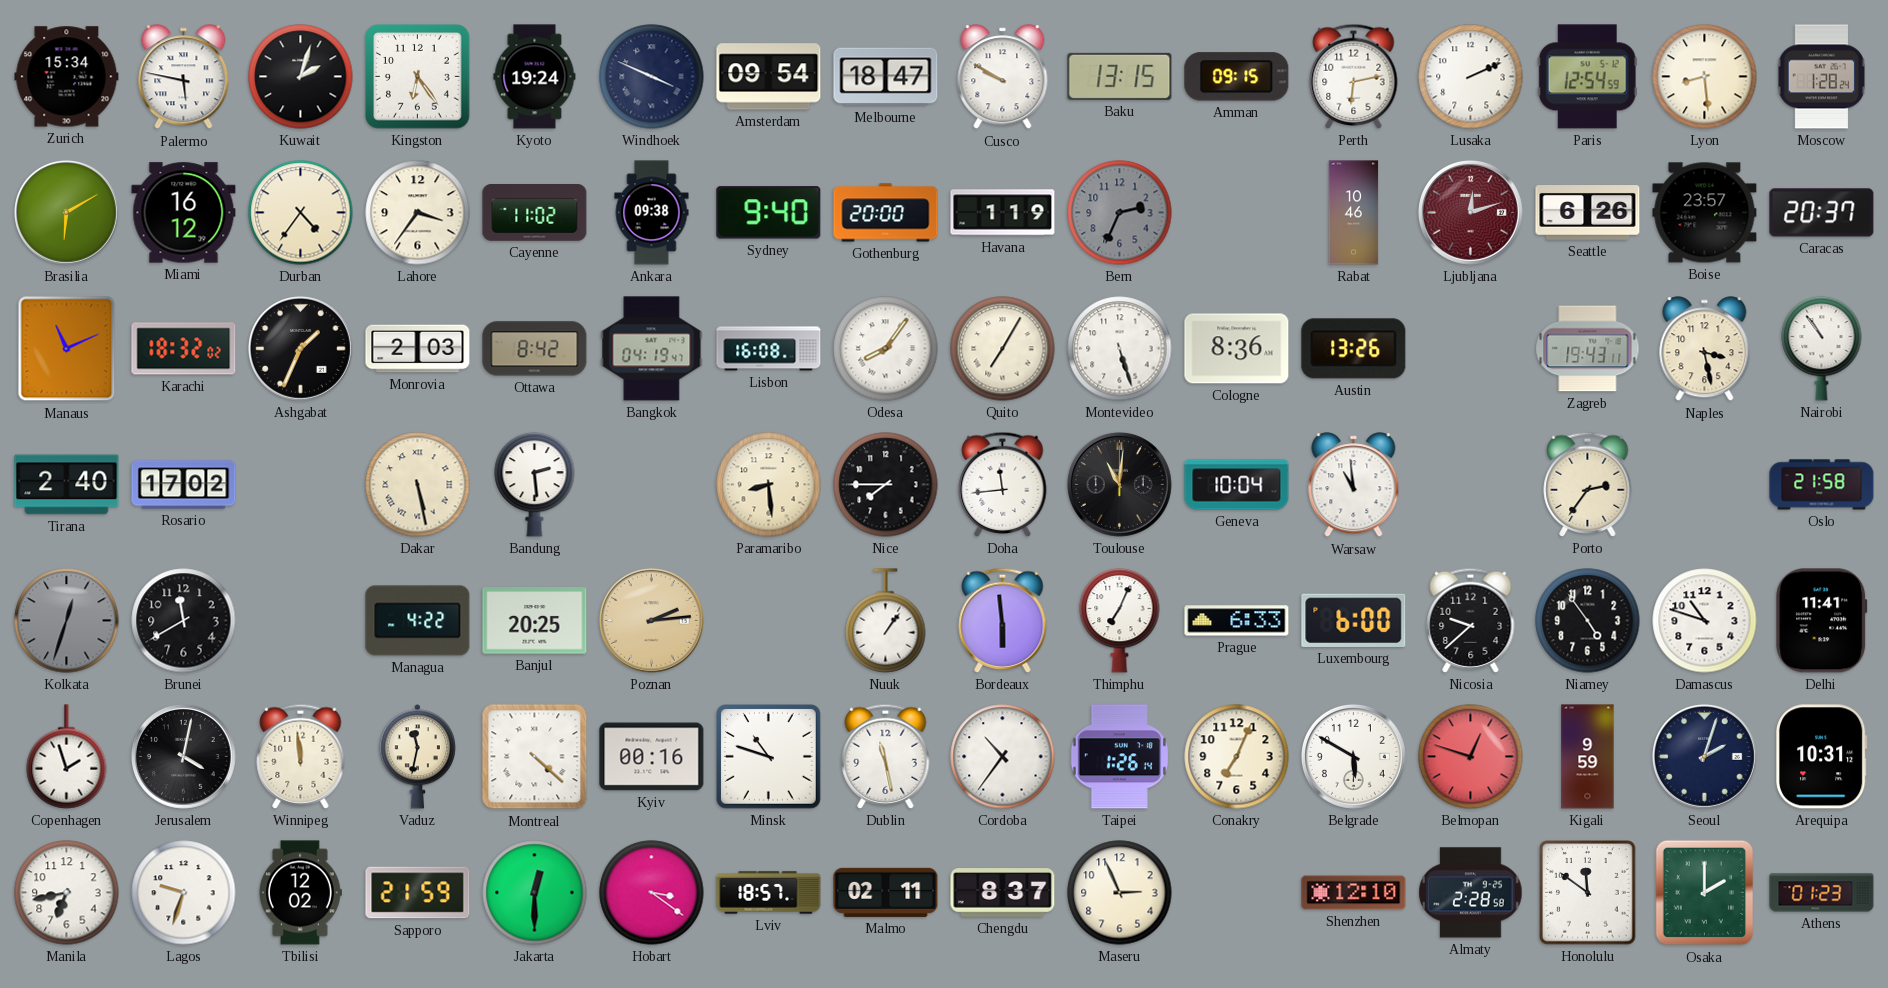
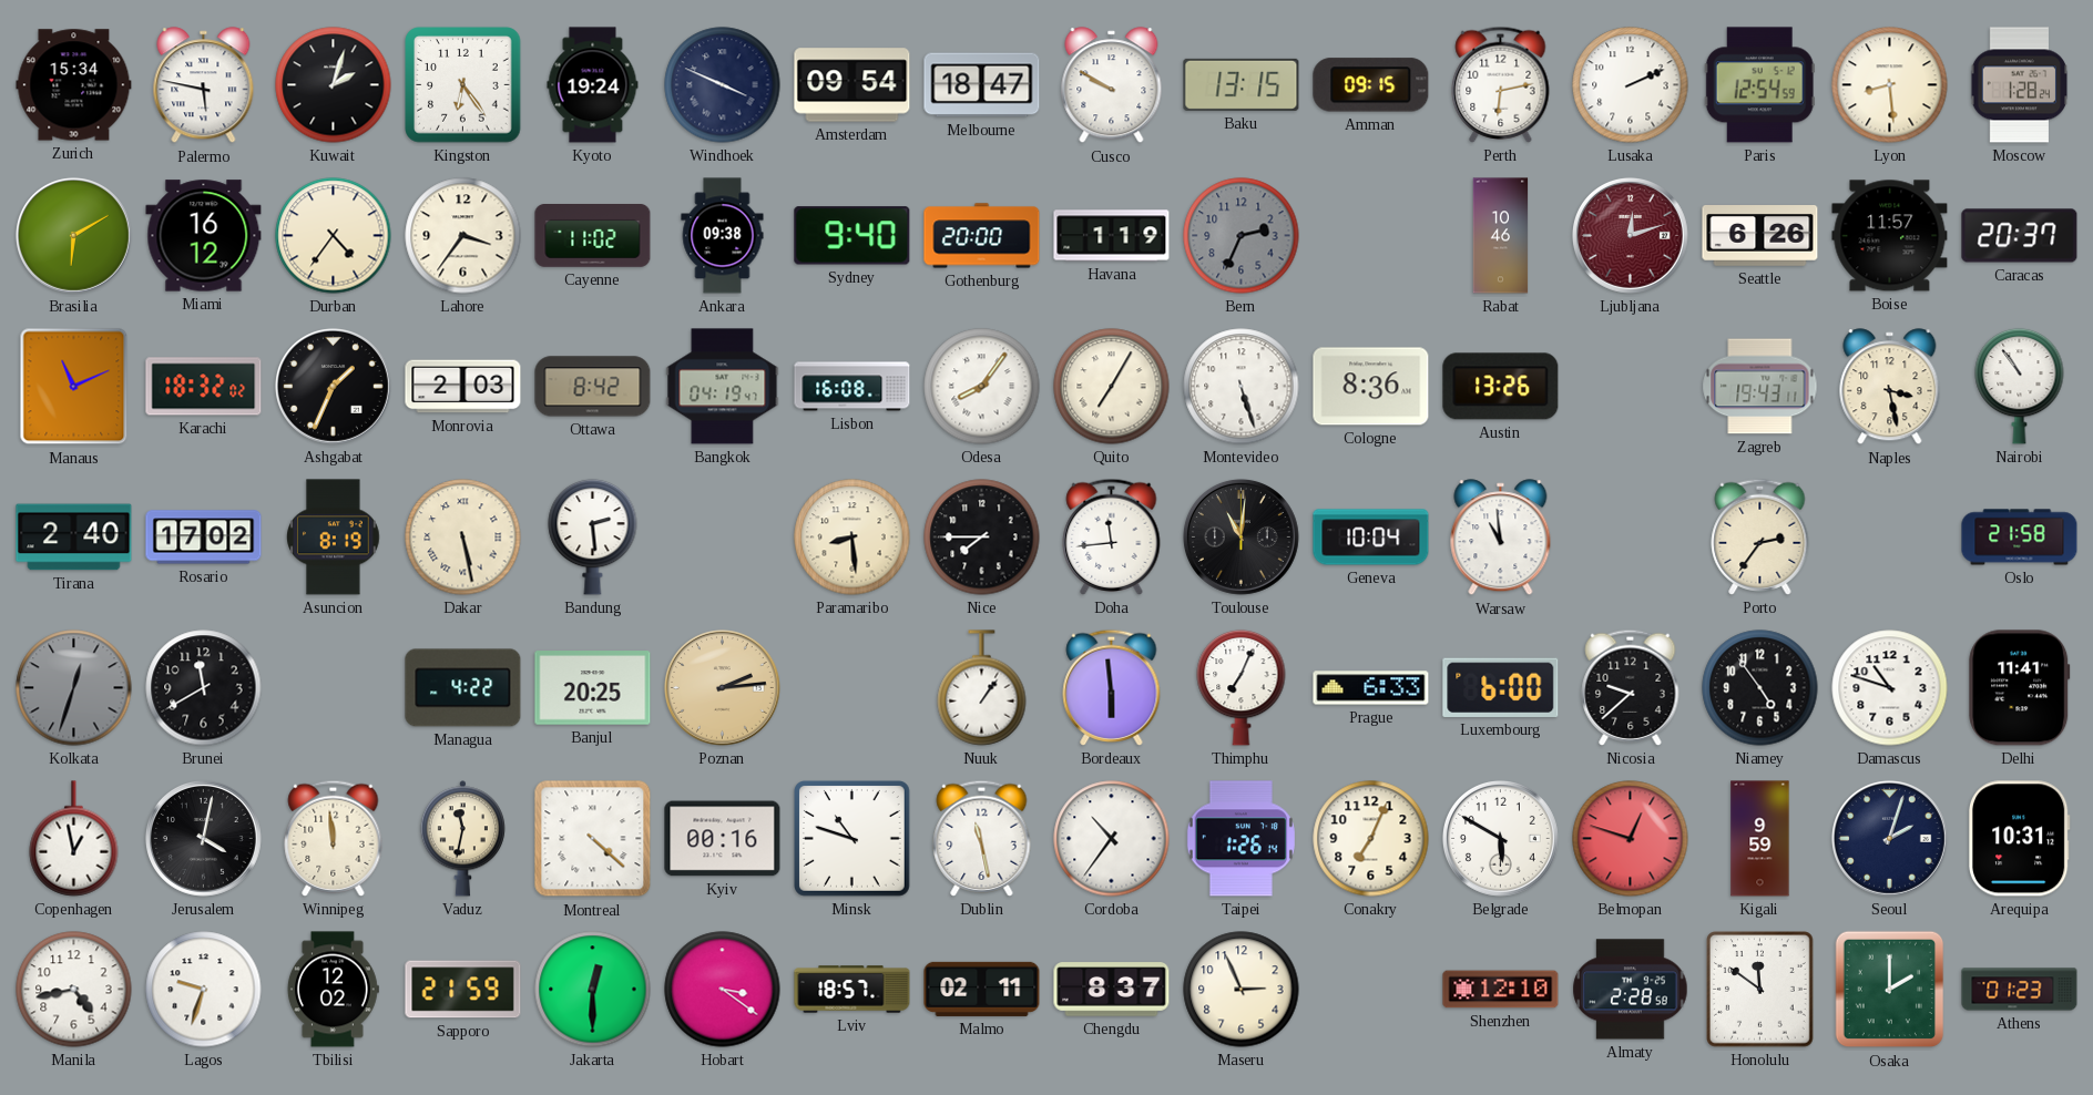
Boise: 23:57 -> 11:57 (1890, 236)
Asuncion: none -> 8:19 (334, 538)
Copenhagen: 1:57 -> 12:58 (74, 839)
Manila: 6:43 -> 4:43 (74, 990)
